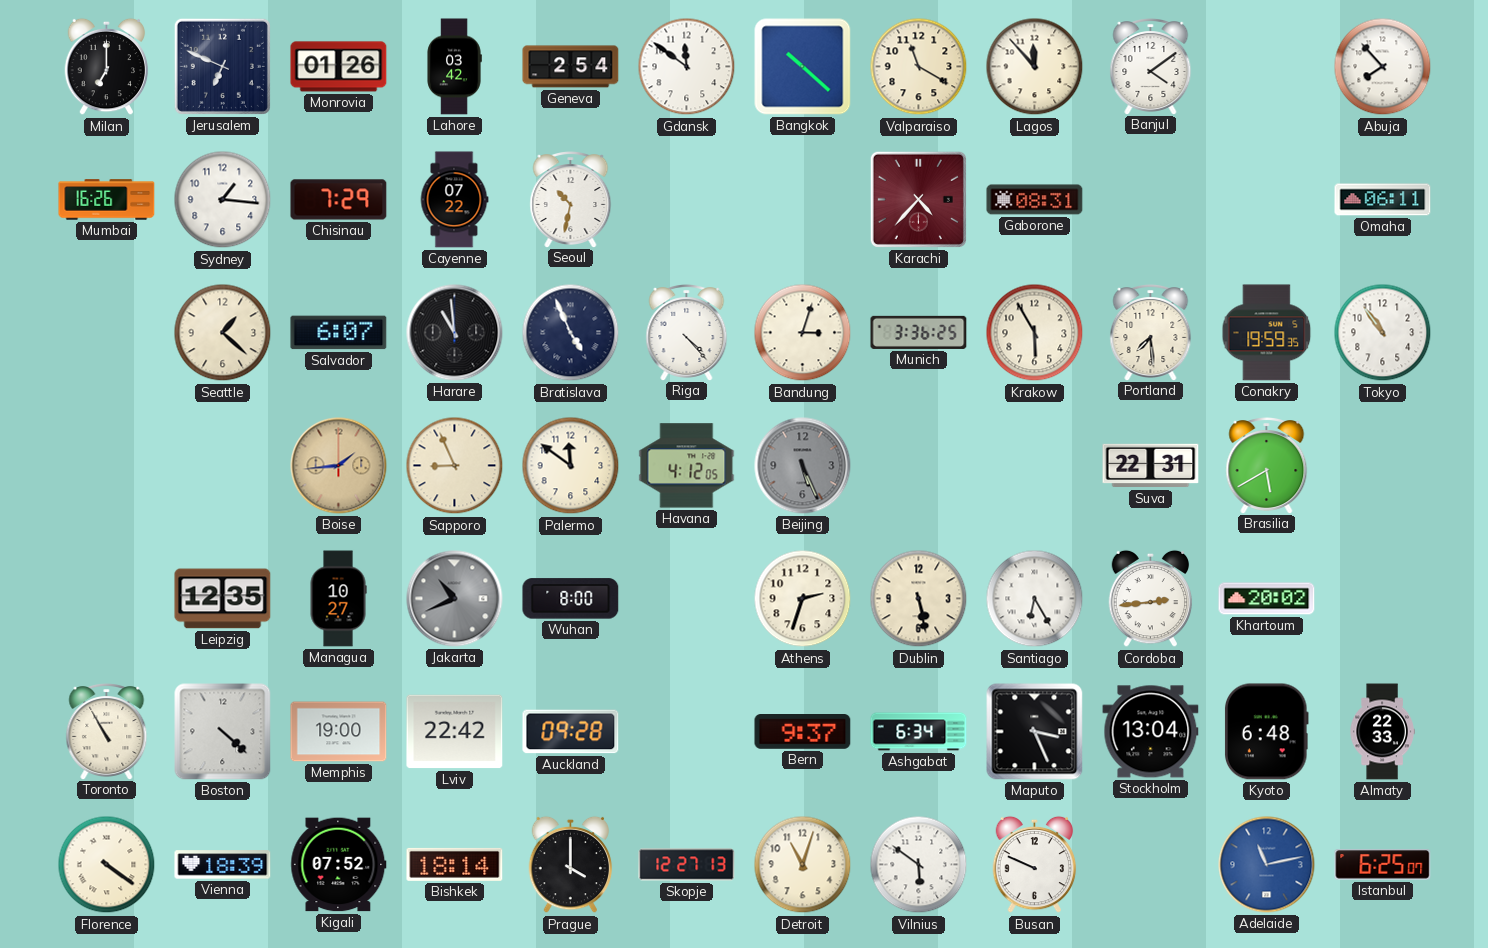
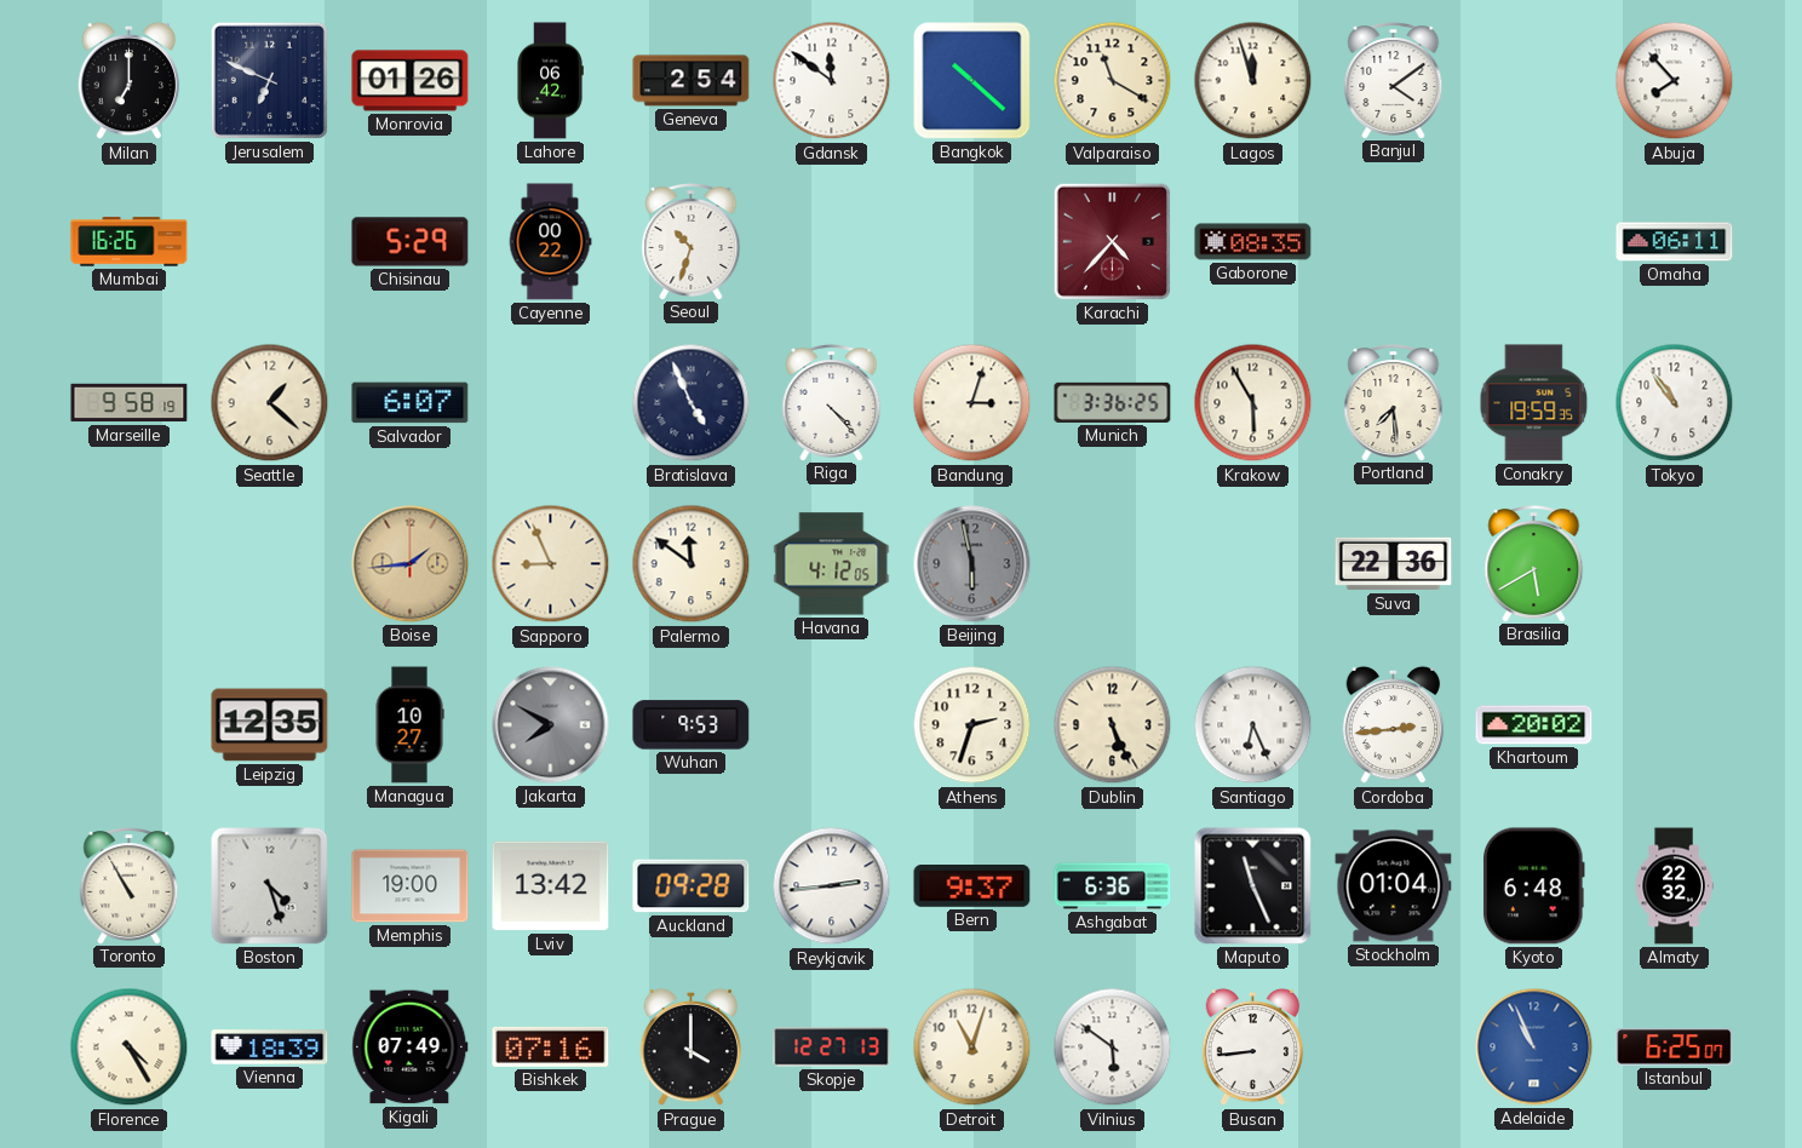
Lahore: 03:42 -> 06:42 (550, 81)
Lagos: 11:53 -> 11:57 (1253, 81)
Sydney: 1:16 -> none (223, 200)
Chisinau: 7:29 -> 5:29 (411, 242)
Cayenne: 07:22 -> 00:22 (550, 242)
Seoul: 10:32 -> 10:33 (691, 242)
Gaborone: 08:31 -> 08:35 (1253, 242)
Marseille: none -> 9:58 (130, 403)
Harare: 10:59 -> none (455, 333)
Beijing: 5:26 -> 5:58 (972, 564)
Suva: 22:31 -> 22:36 (1394, 564)
Jakarta: 10:41 -> 7:50 (551, 725)
Wuhan: 8:00 -> 9:53 (691, 725)
Dublin: 5:28 -> 5:26 (1113, 725)
Santiago: 6:25 -> 6:26 (1253, 725)
Boston: 4:22 -> 4:27 (270, 886)
Lviv: 22:42 -> 13:42 (551, 886)
Reykjavik: none -> 2:44 (832, 886)
Ashgabat: 6:34 -> 6:36 (1113, 886)
Maputo: 3:26 -> 11:26 (1253, 886)
Stockholm: 13:04 -> 01:04 (1394, 886)
Almaty: 22:33 -> 22:32 (1674, 886)
Florence: 4:21 -> 4:25 (130, 1047)
Kigali: 07:52 -> 07:49 (411, 1047)
Bishkek: 18:14 -> 07:16 (551, 1046)
Busan: 9:49 -> 8:44 (1253, 1047)
Adelaide: 11:13 -> 10:56 (1534, 1047)
